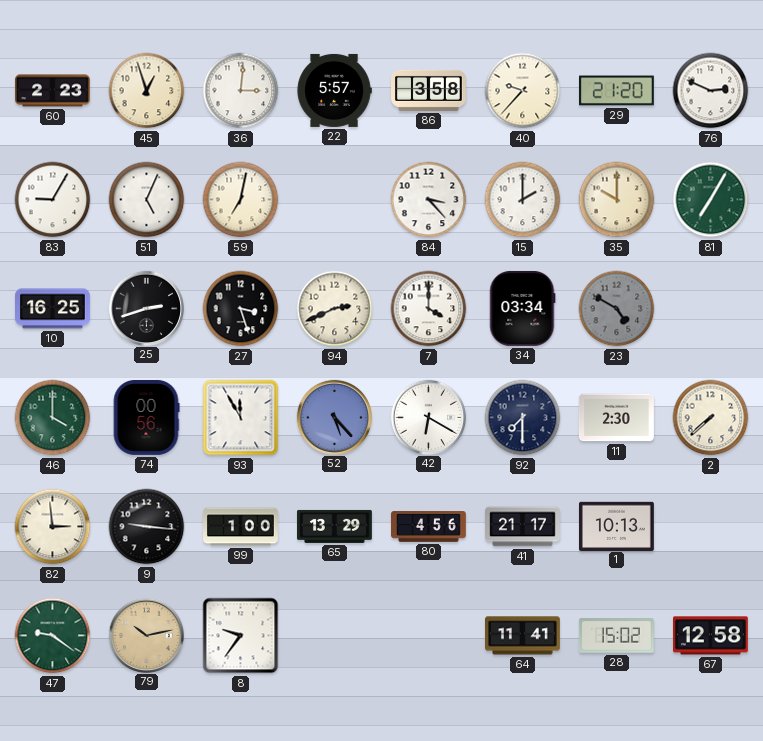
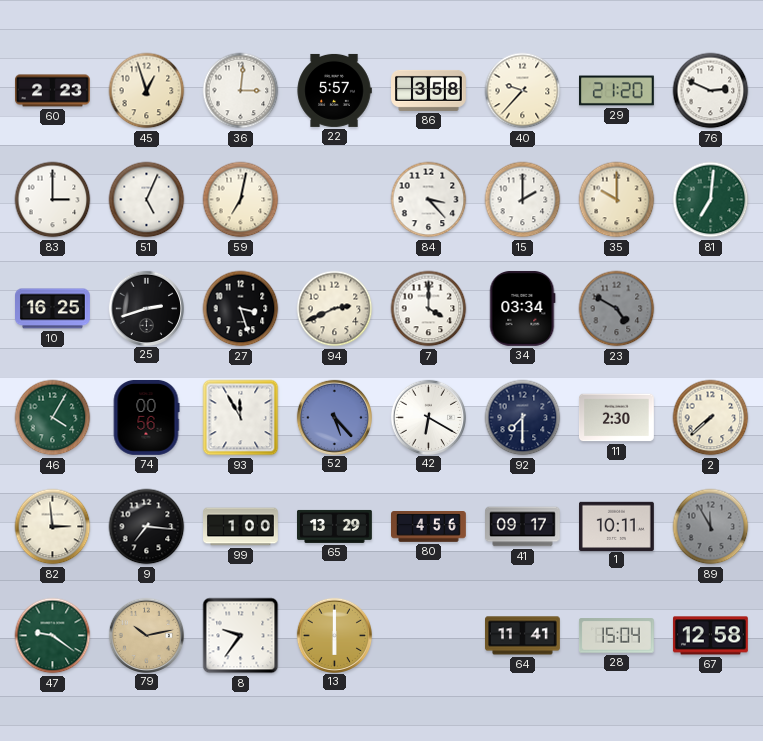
83: 9:05 -> 3:00 (53, 200)
81: 7:05 -> 7:01 (711, 200)
46: 4:00 -> 4:05 (53, 418)
9: 9:16 -> 7:16 (147, 527)
41: 21:17 -> 09:17 (523, 527)
1: 10:13 -> 10:11 (617, 526)
89: none -> 11:55 (711, 527)
13: none -> 6:00 (334, 635)
28: 15:02 -> 15:04 (616, 636)
